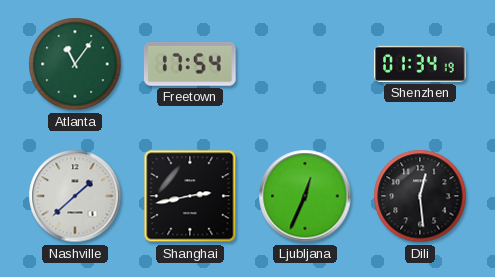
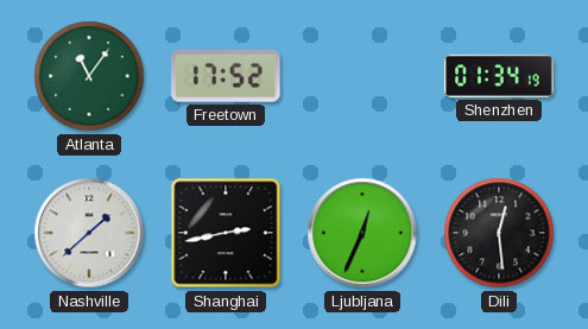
Freetown: 17:54 -> 17:52 (227, 76)
